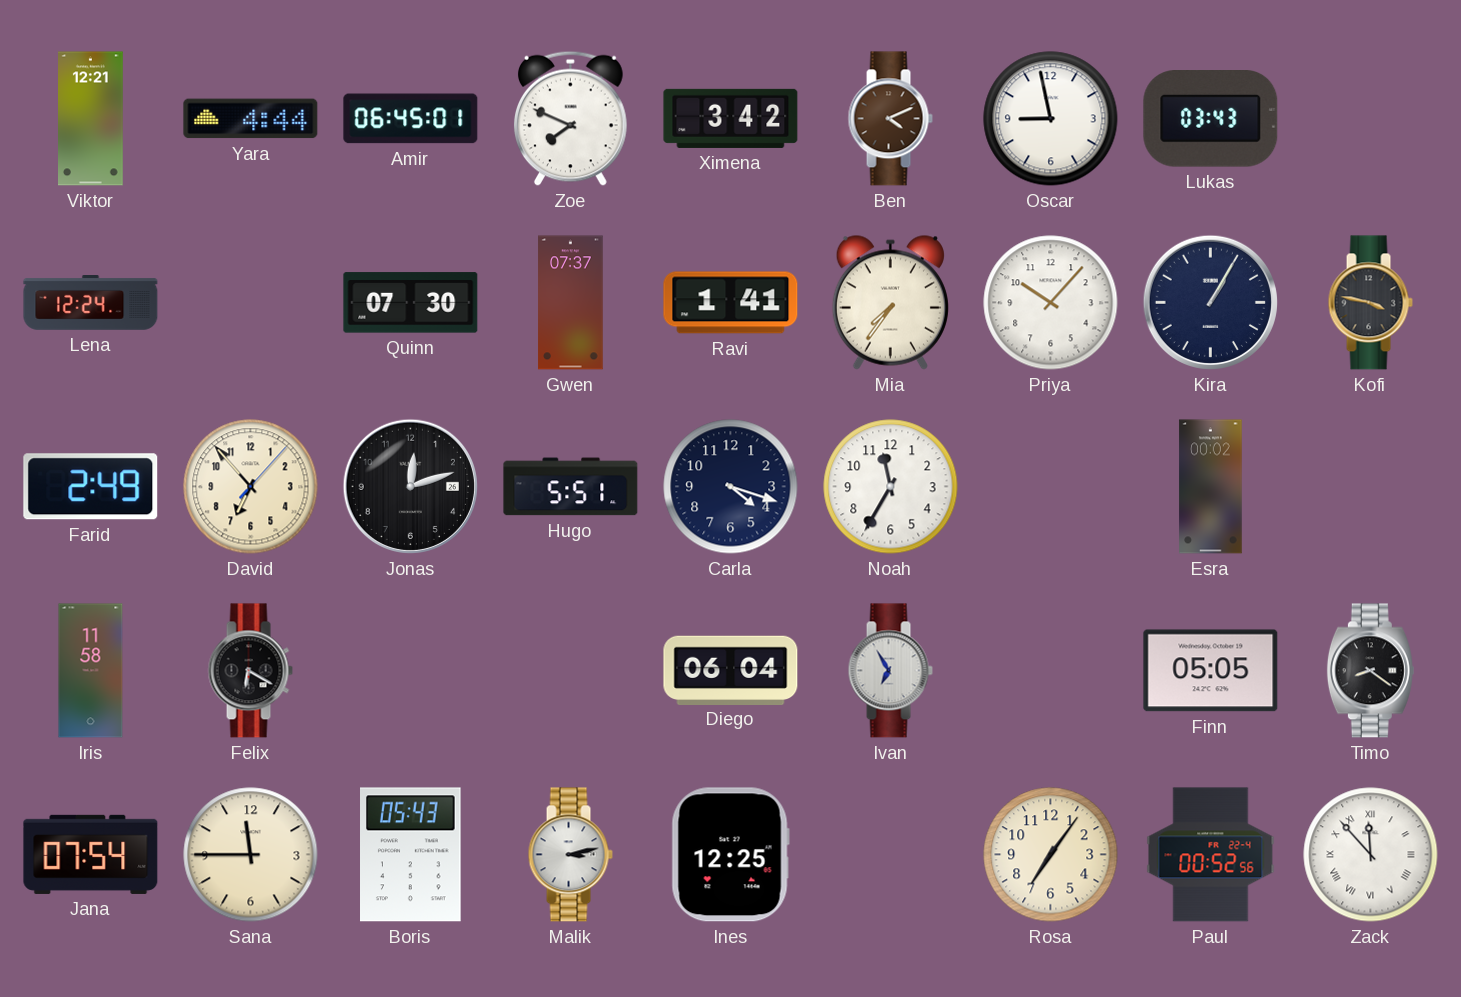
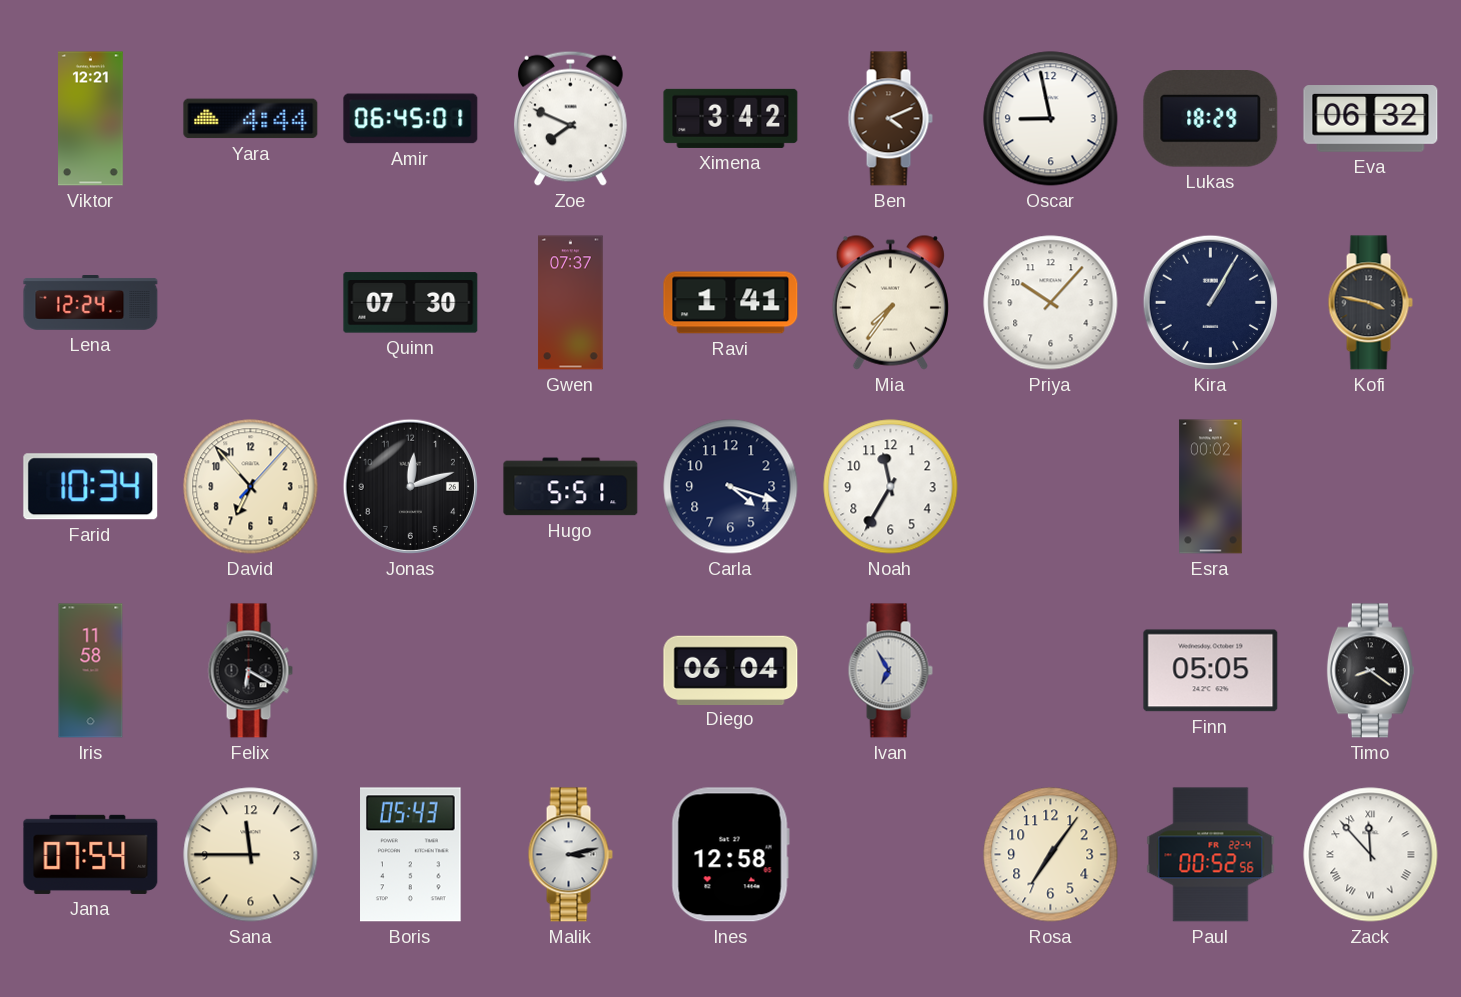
Lukas: 03:43 -> 18:29 (1211, 119)
Eva: none -> 06:32 (1371, 119)
Farid: 2:49 -> 10:34 (91, 487)
Ines: 12:25 -> 12:58 (730, 855)
